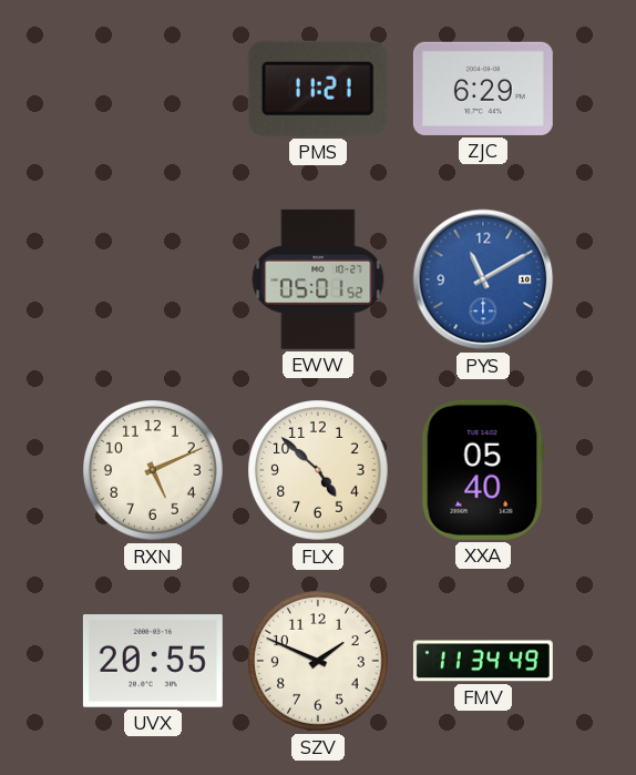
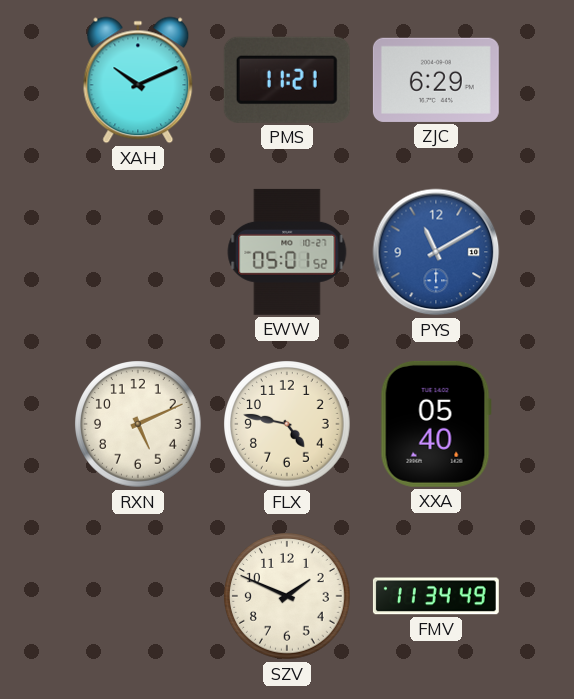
XAH: none -> 10:11 (138, 80)
FLX: 4:52 -> 4:47 (287, 424)
UVX: 20:55 -> none (153, 662)
